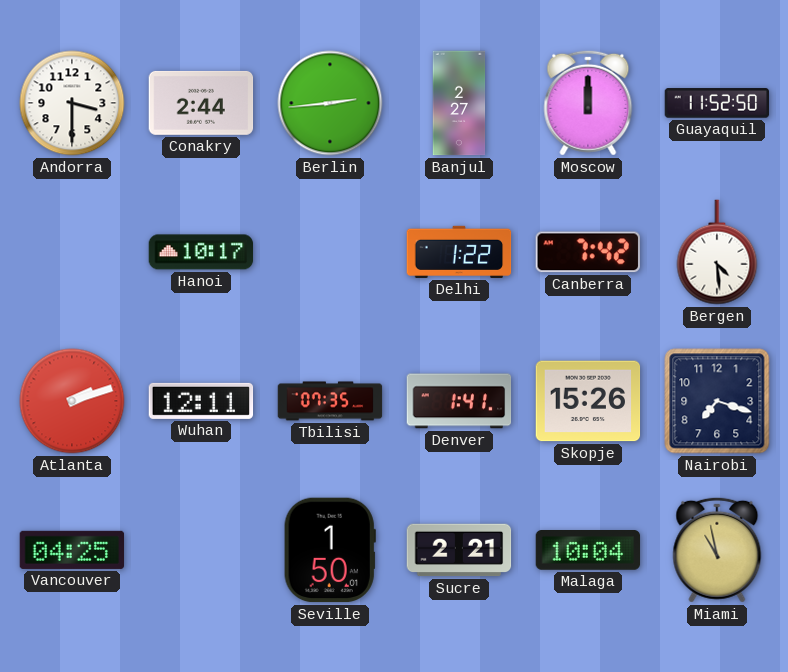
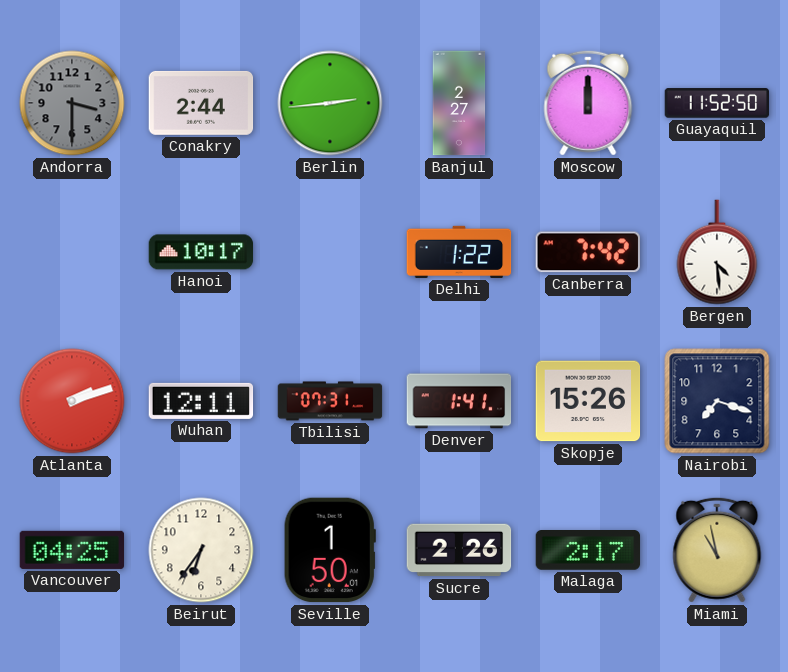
Andorra dial: white -> grey (72, 103)
Tbilisi: 07:35 -> 07:31 (330, 401)
Beirut: none -> 6:36 (201, 550)
Sucre: 2:21 -> 2:26 (459, 550)
Malaga: 10:04 -> 2:17 (588, 551)
